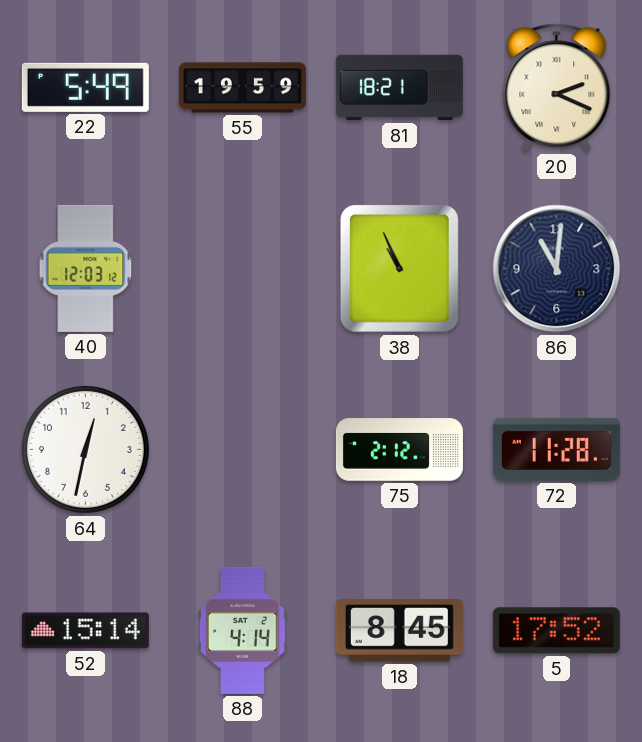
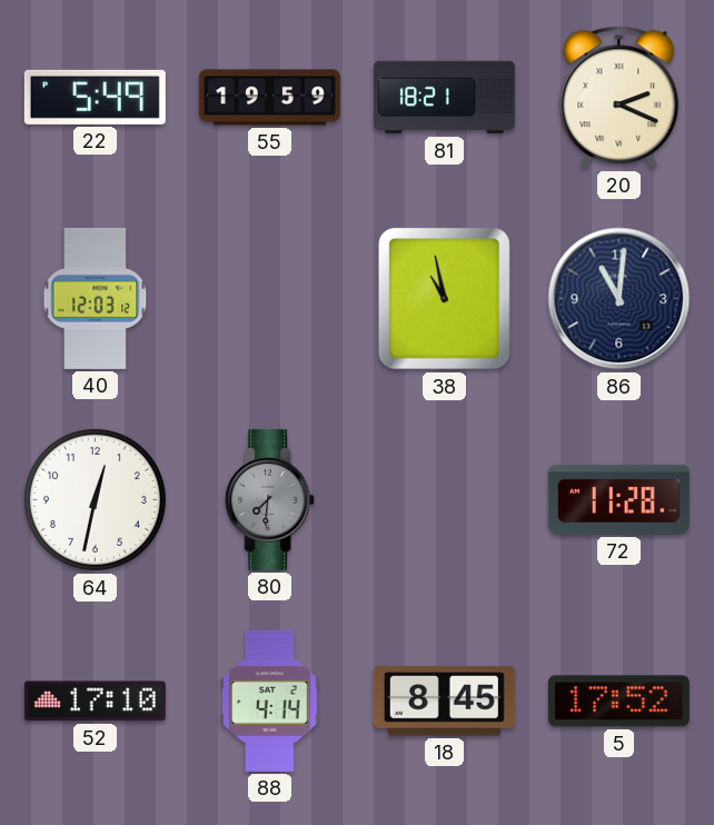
38: 10:56 -> 10:58 (444, 298)
80: none -> 7:31 (270, 499)
75: 2:12 -> none (399, 450)
52: 15:14 -> 17:10 (95, 702)
